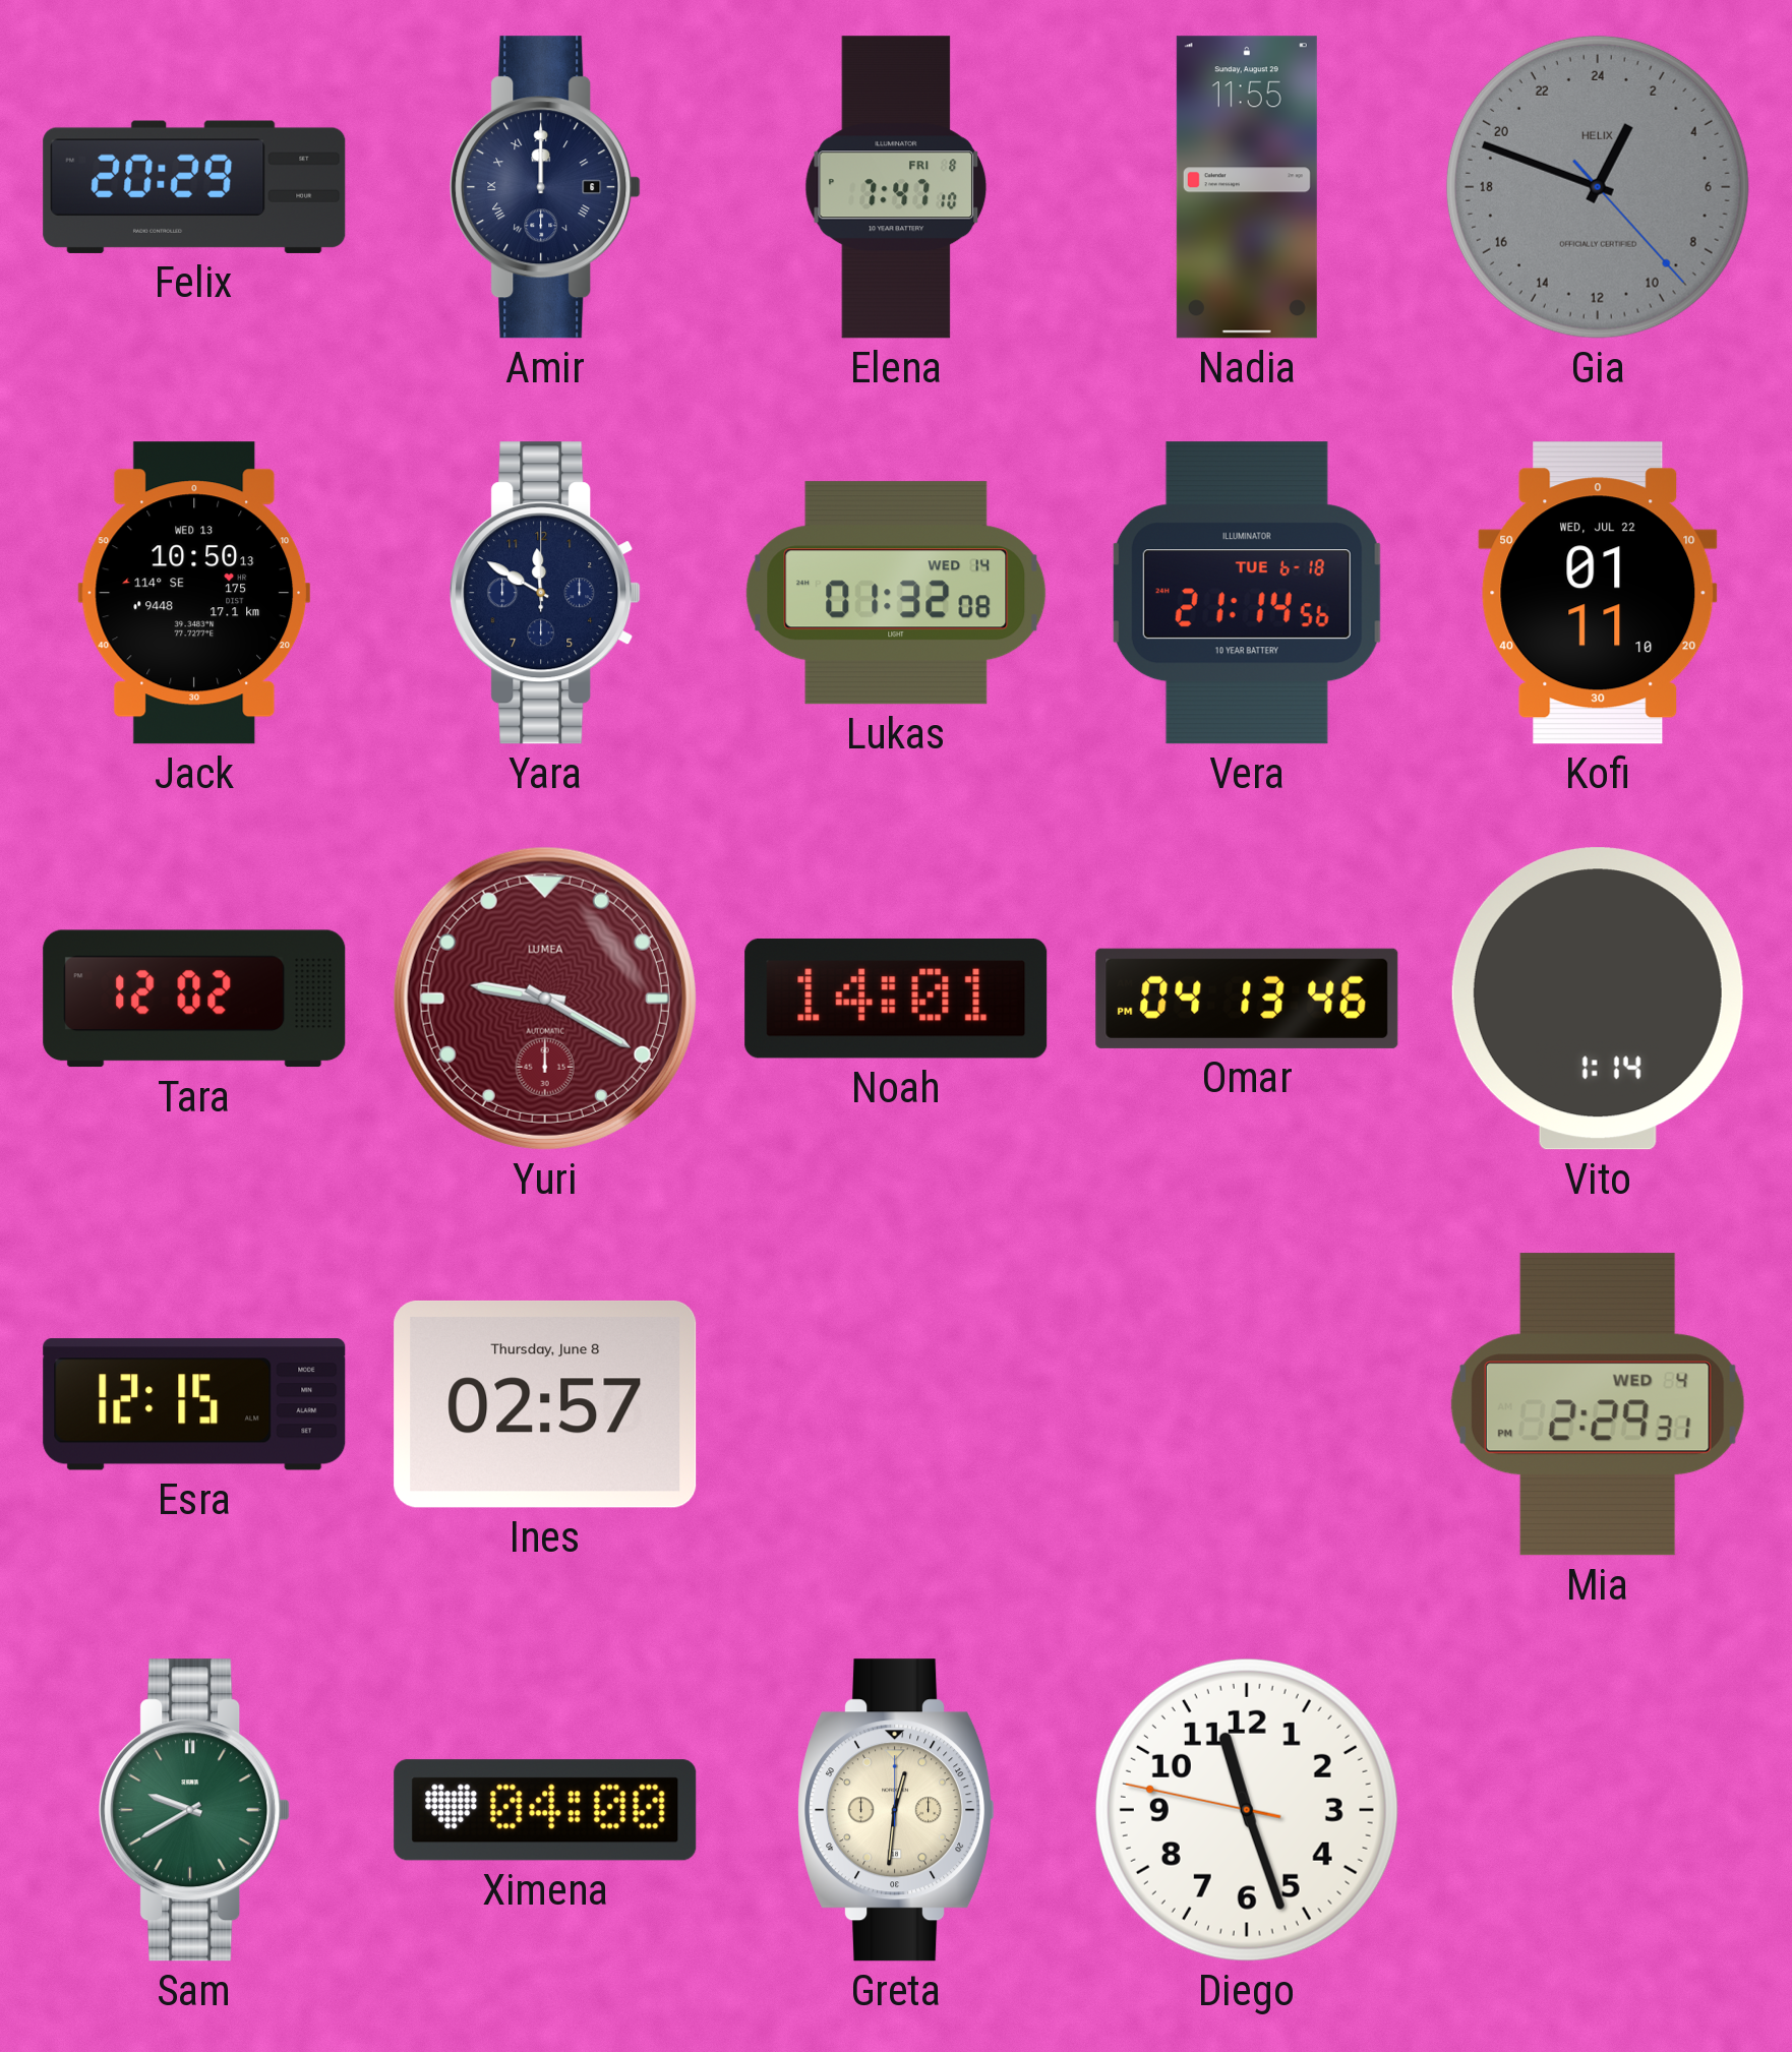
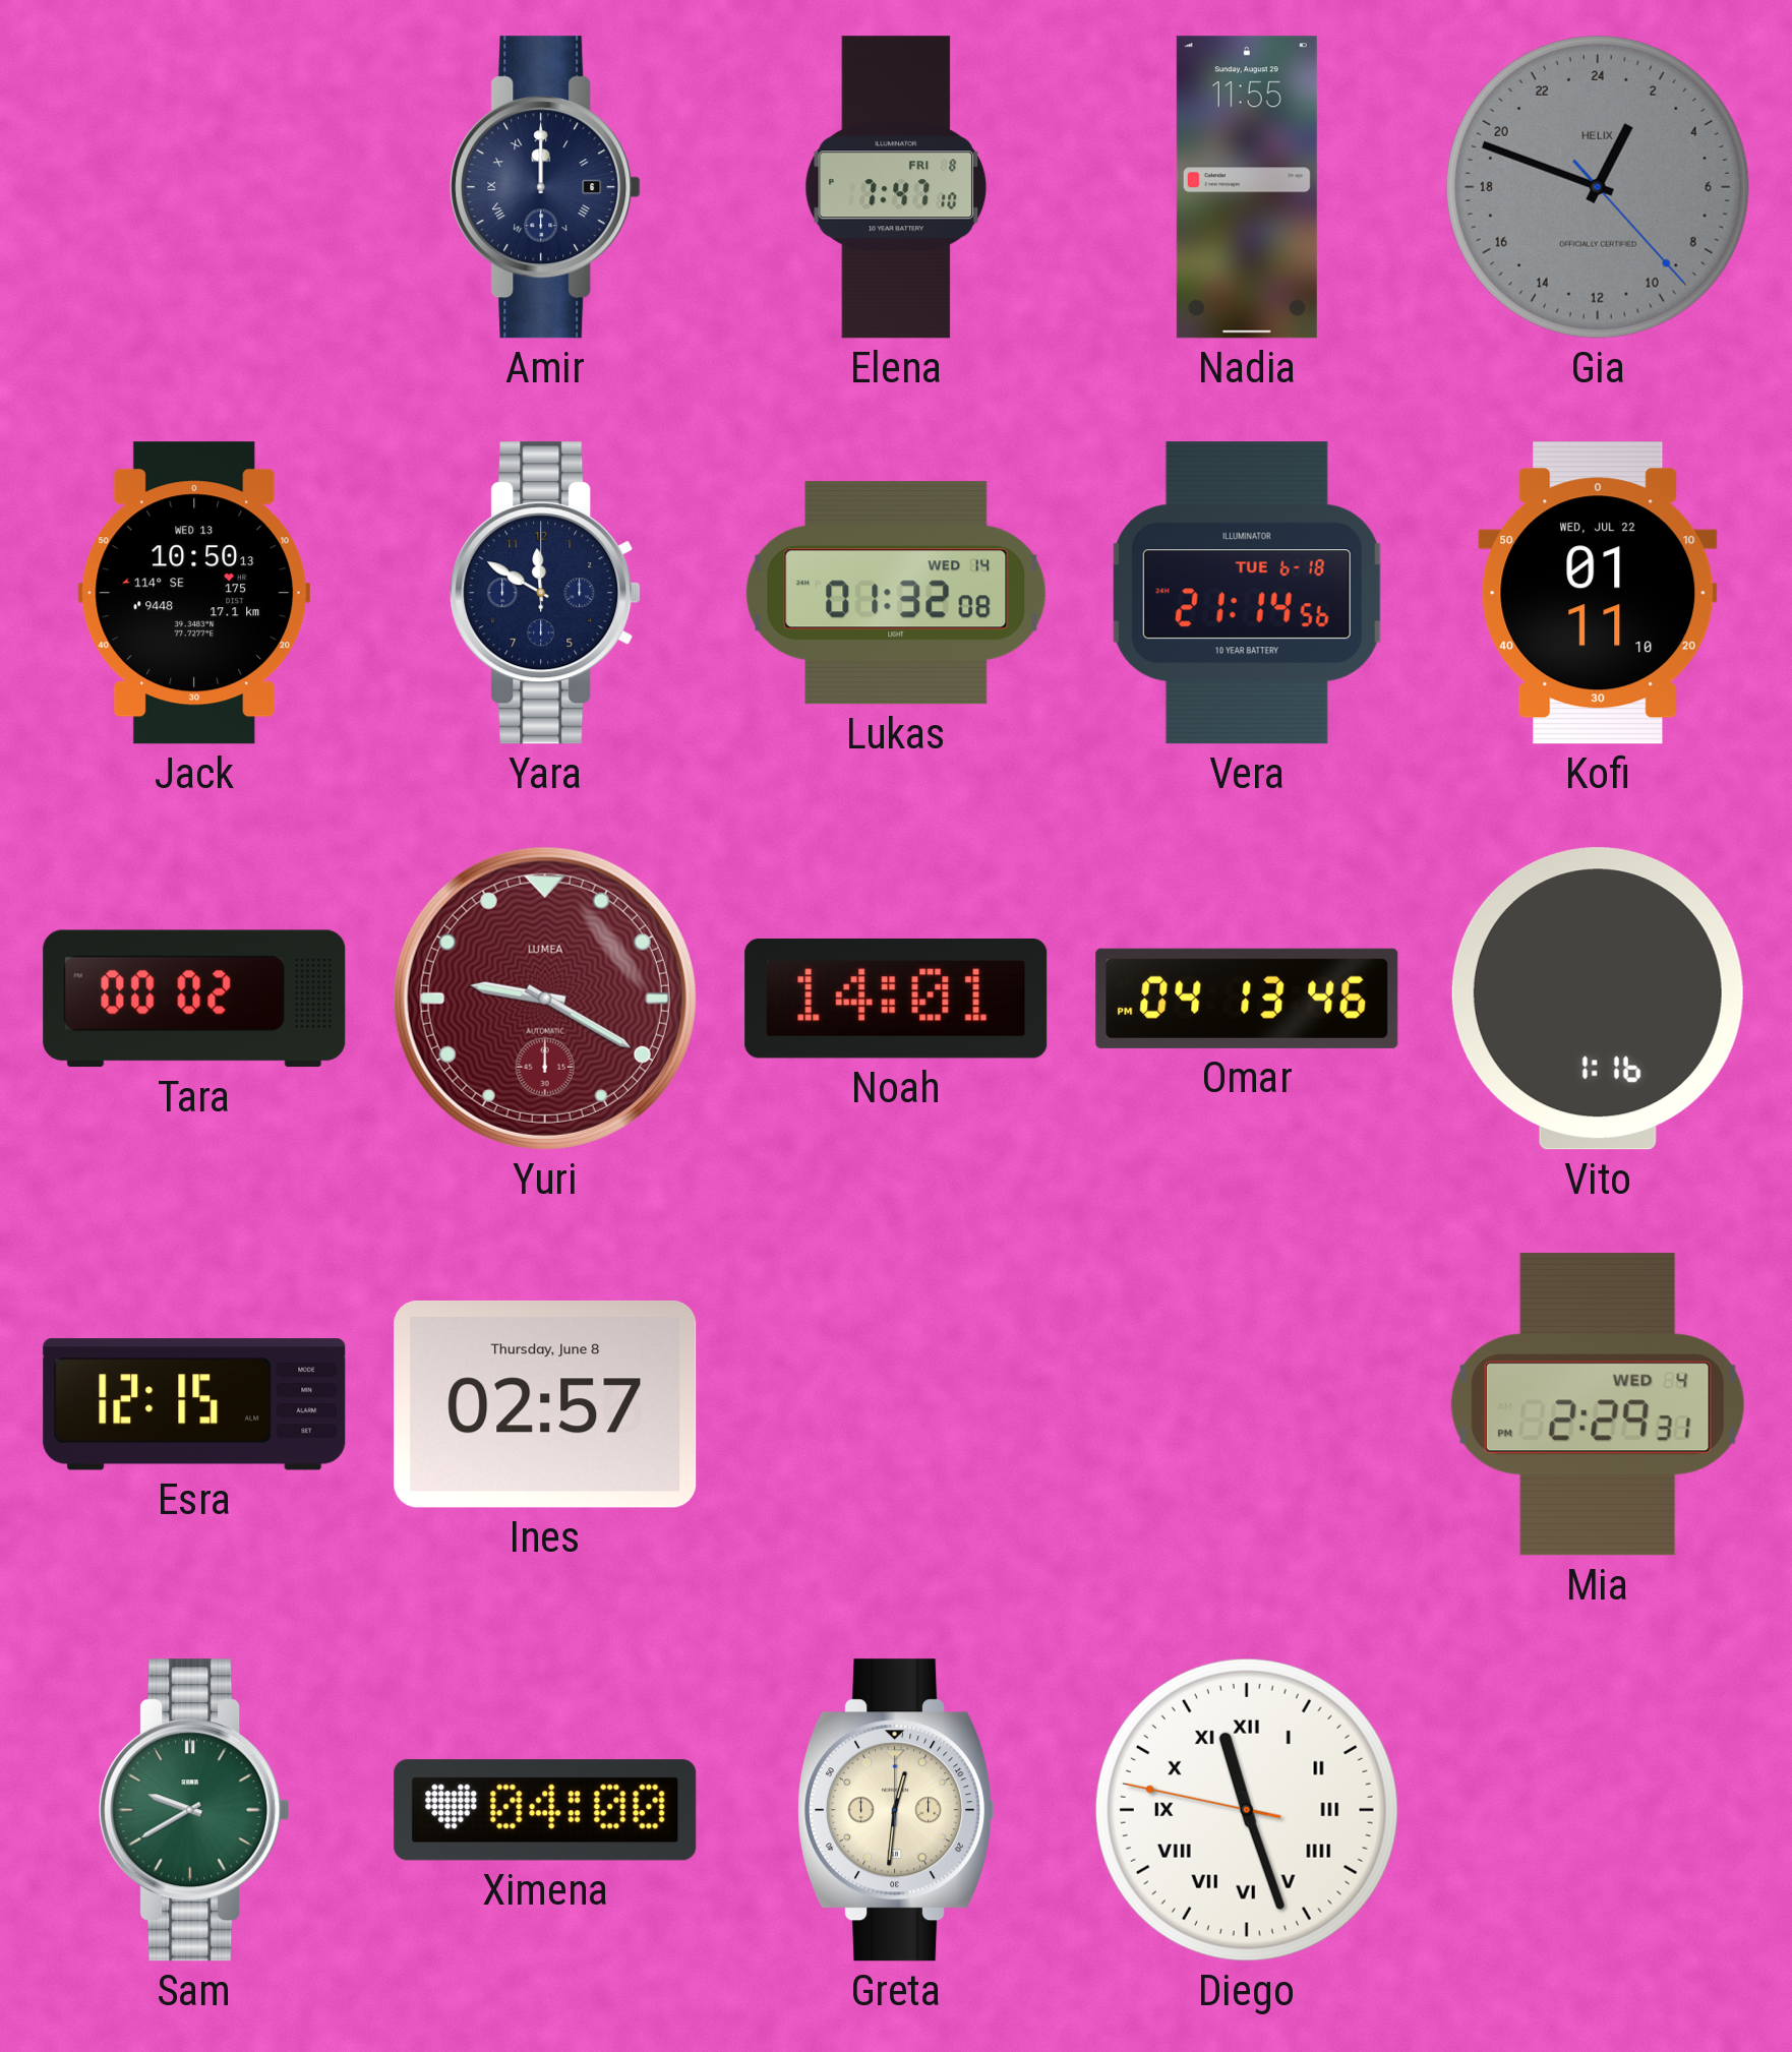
Felix: 20:29 -> none (194, 187)
Tara: 12:02 -> 00:02 (194, 999)
Vito: 1:14 -> 1:16 (1598, 999)
Diego numerals: Arabic -> Roman (1247, 1810)
